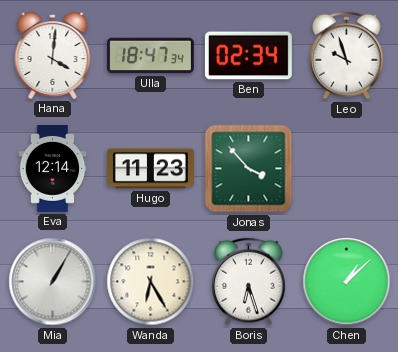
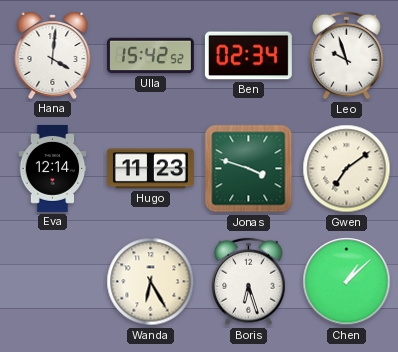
Ulla: 18:47 -> 15:42 (150, 56)
Jonas: 3:53 -> 3:48 (249, 169)
Gwen: none -> 7:09 (347, 169)
Mia: 1:05 -> none (53, 282)
